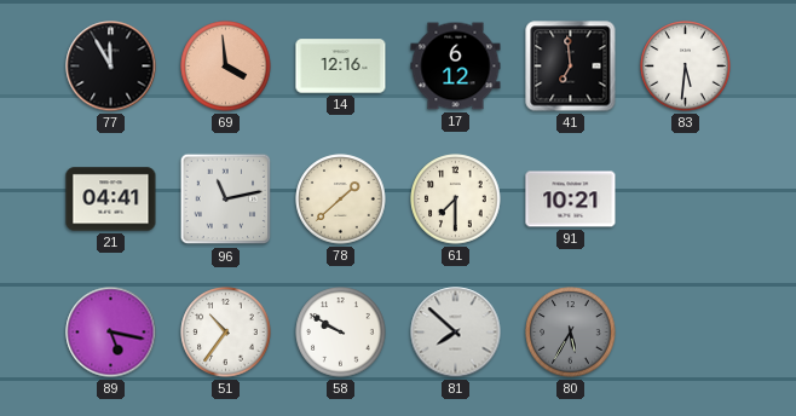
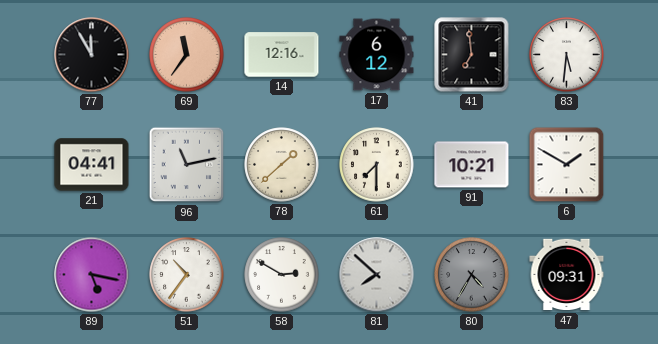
69: 3:59 -> 11:36 (187, 55)
6: none -> 1:50 (567, 165)
58: 9:50 -> 2:50 (282, 275)
80: 5:35 -> 4:35 (472, 275)
47: none -> 09:31 (567, 275)
